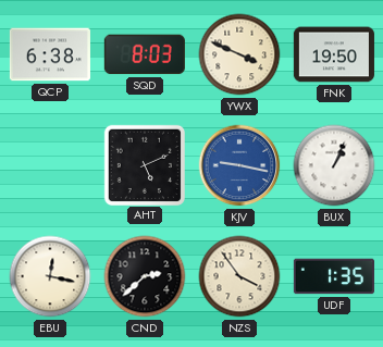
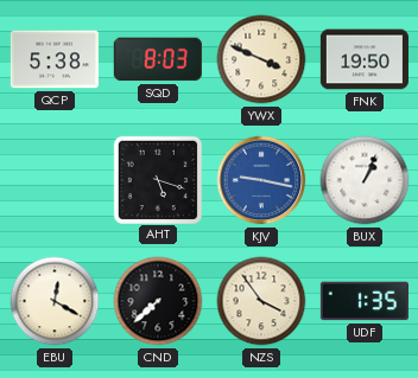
QCP: 6:38 -> 5:38 (55, 59)
AHT: 5:11 -> 5:18 (157, 179)
EBU: 12:17 -> 12:20 (55, 301)
CND: 2:38 -> 7:38 (158, 301)
